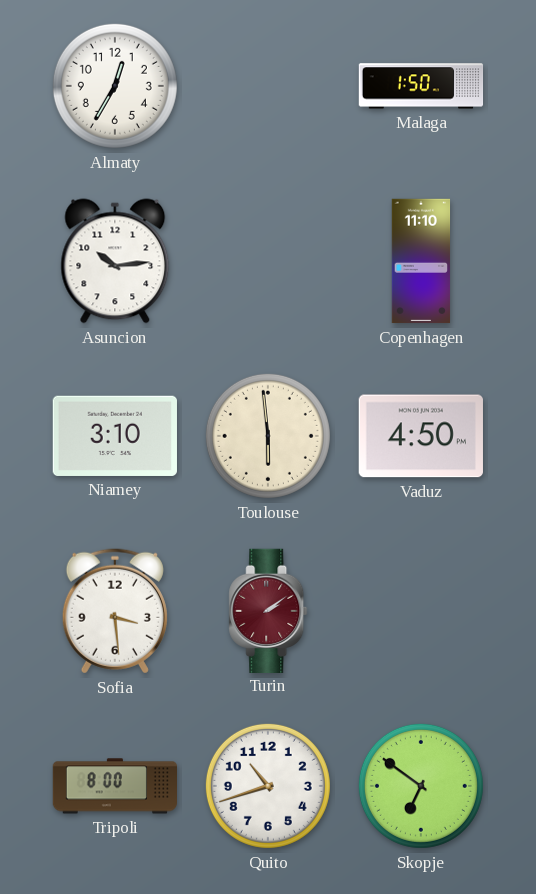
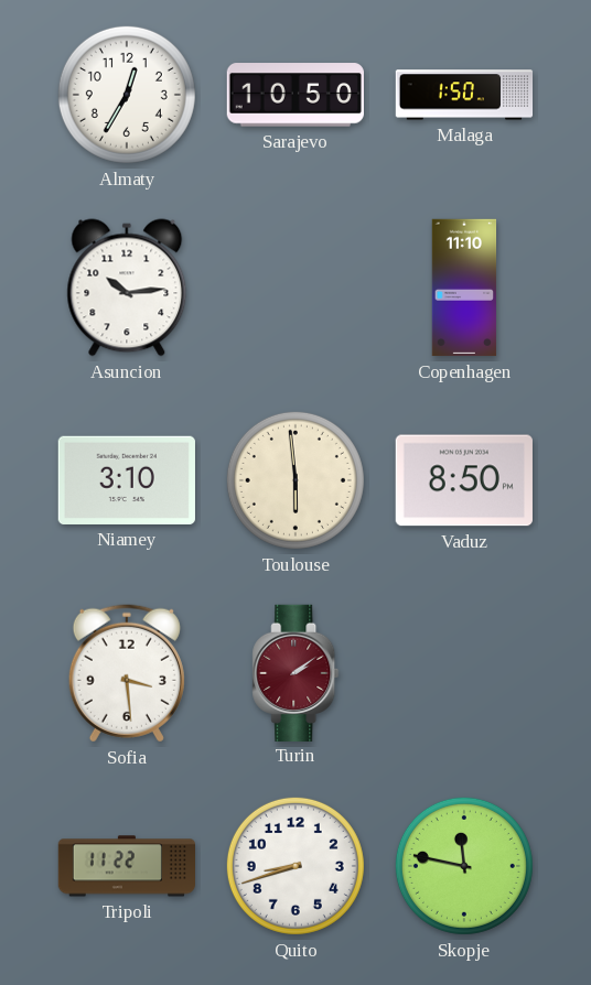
Sarajevo: none -> 10:50 (295, 95)
Vaduz: 4:50 -> 8:50 (464, 480)
Tripoli: 8:00 -> 11:22 (126, 866)
Quito: 10:42 -> 8:42 (295, 866)
Skopje: 6:51 -> 11:47 (464, 866)
